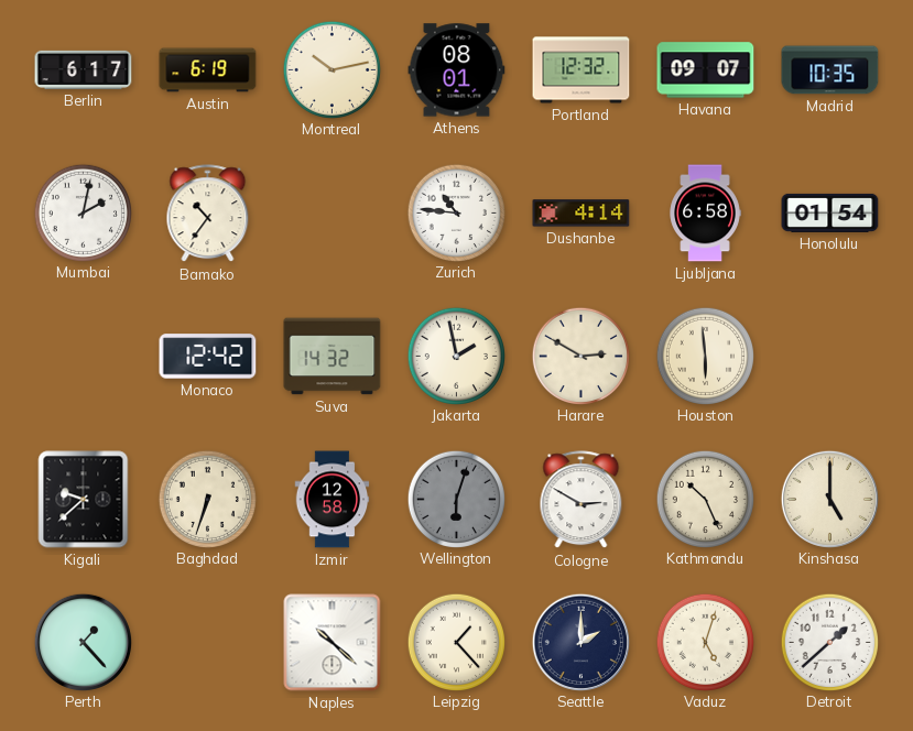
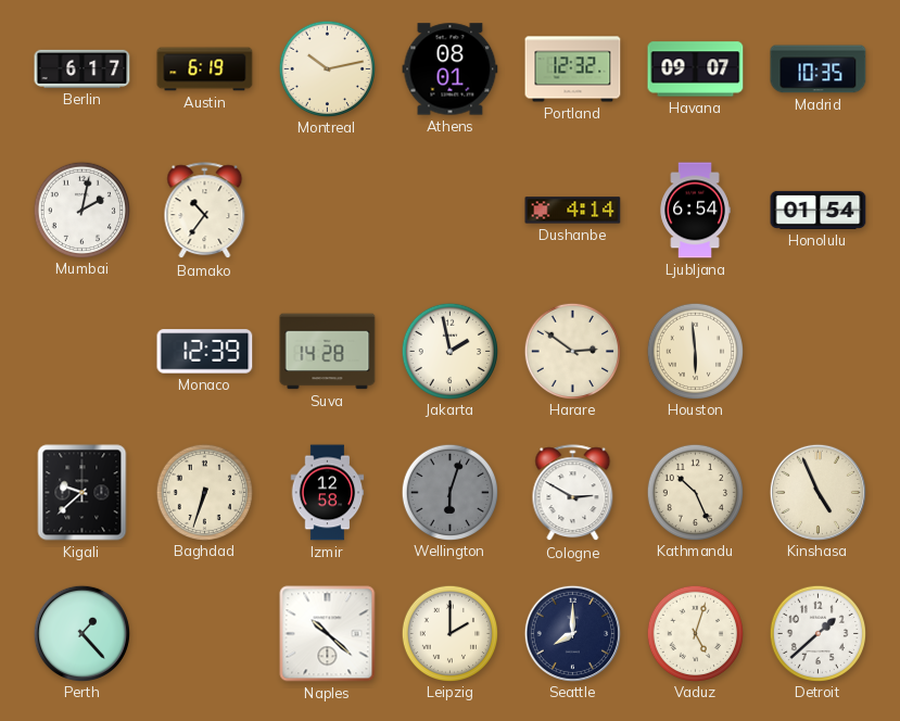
Zurich: 10:46 -> none (456, 212)
Ljubljana: 6:58 -> 6:54 (695, 211)
Monaco: 12:42 -> 12:39 (205, 352)
Suva: 14:32 -> 14:28 (328, 352)
Harare: 2:50 -> 2:51 (572, 351)
Kinshasa: 5:00 -> 4:56 (817, 492)
Leipzig: 1:23 -> 2:00 (449, 633)
Seattle: 2:00 -> 8:00 (572, 633)
